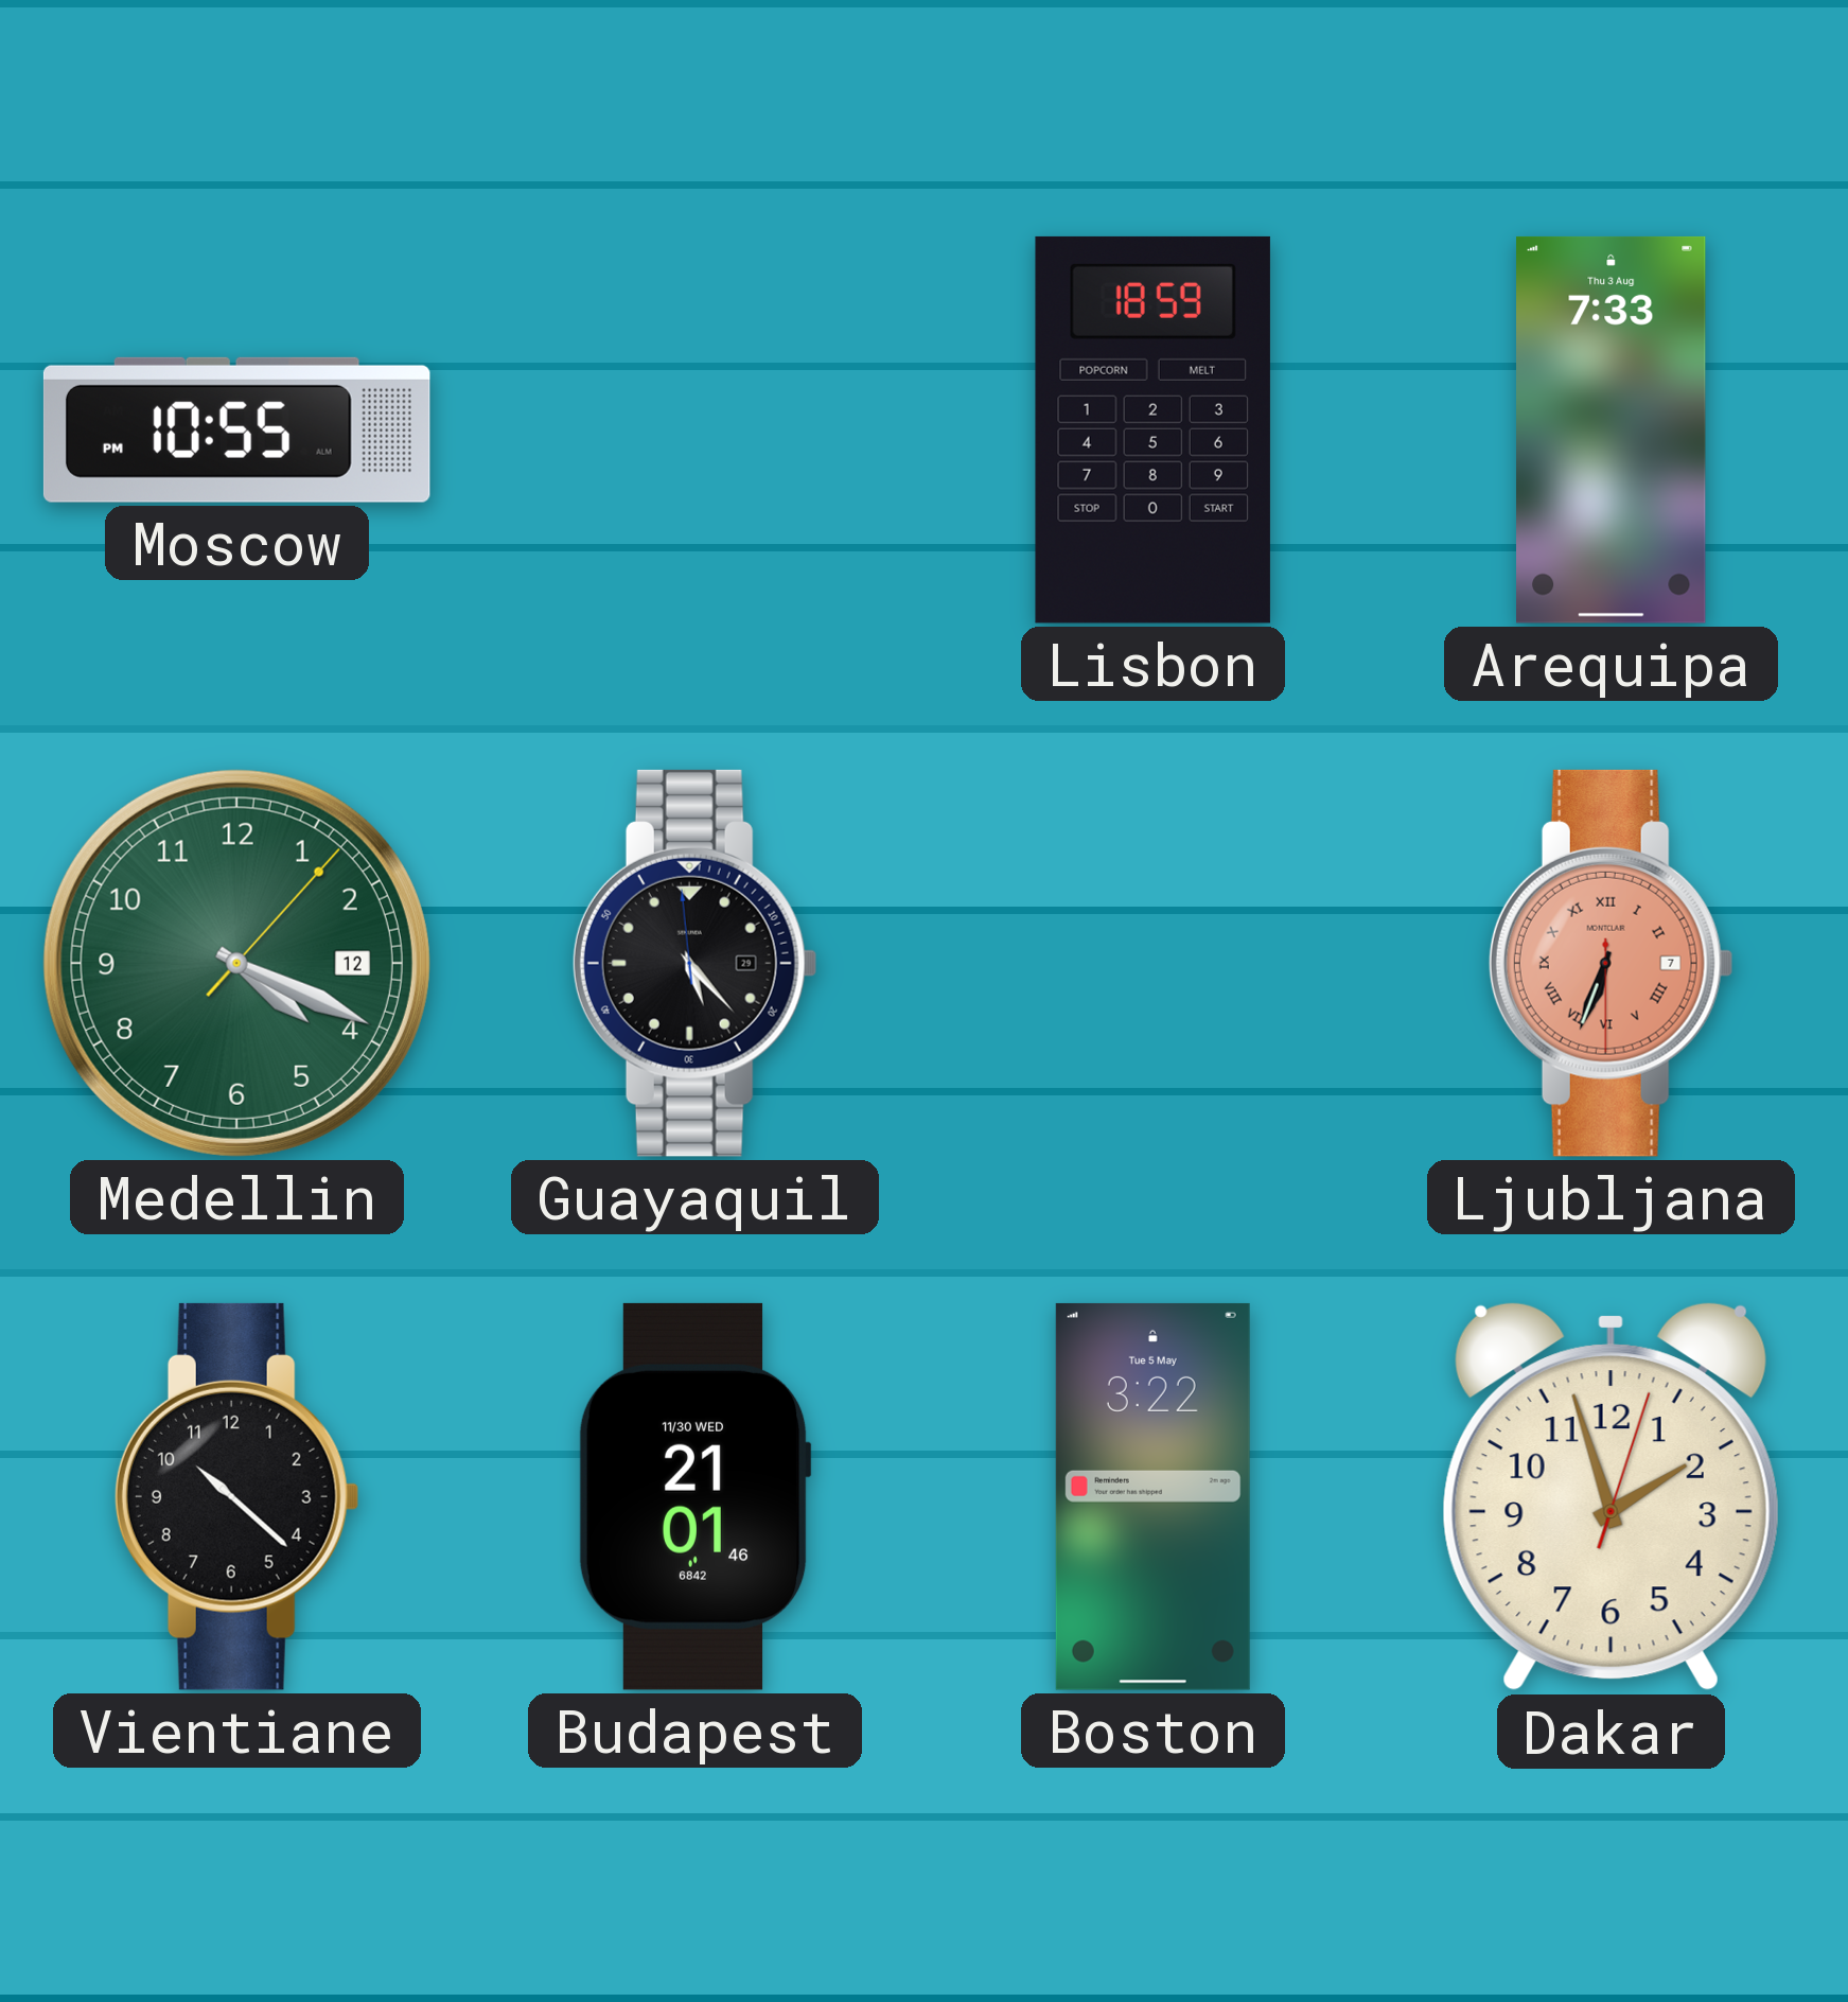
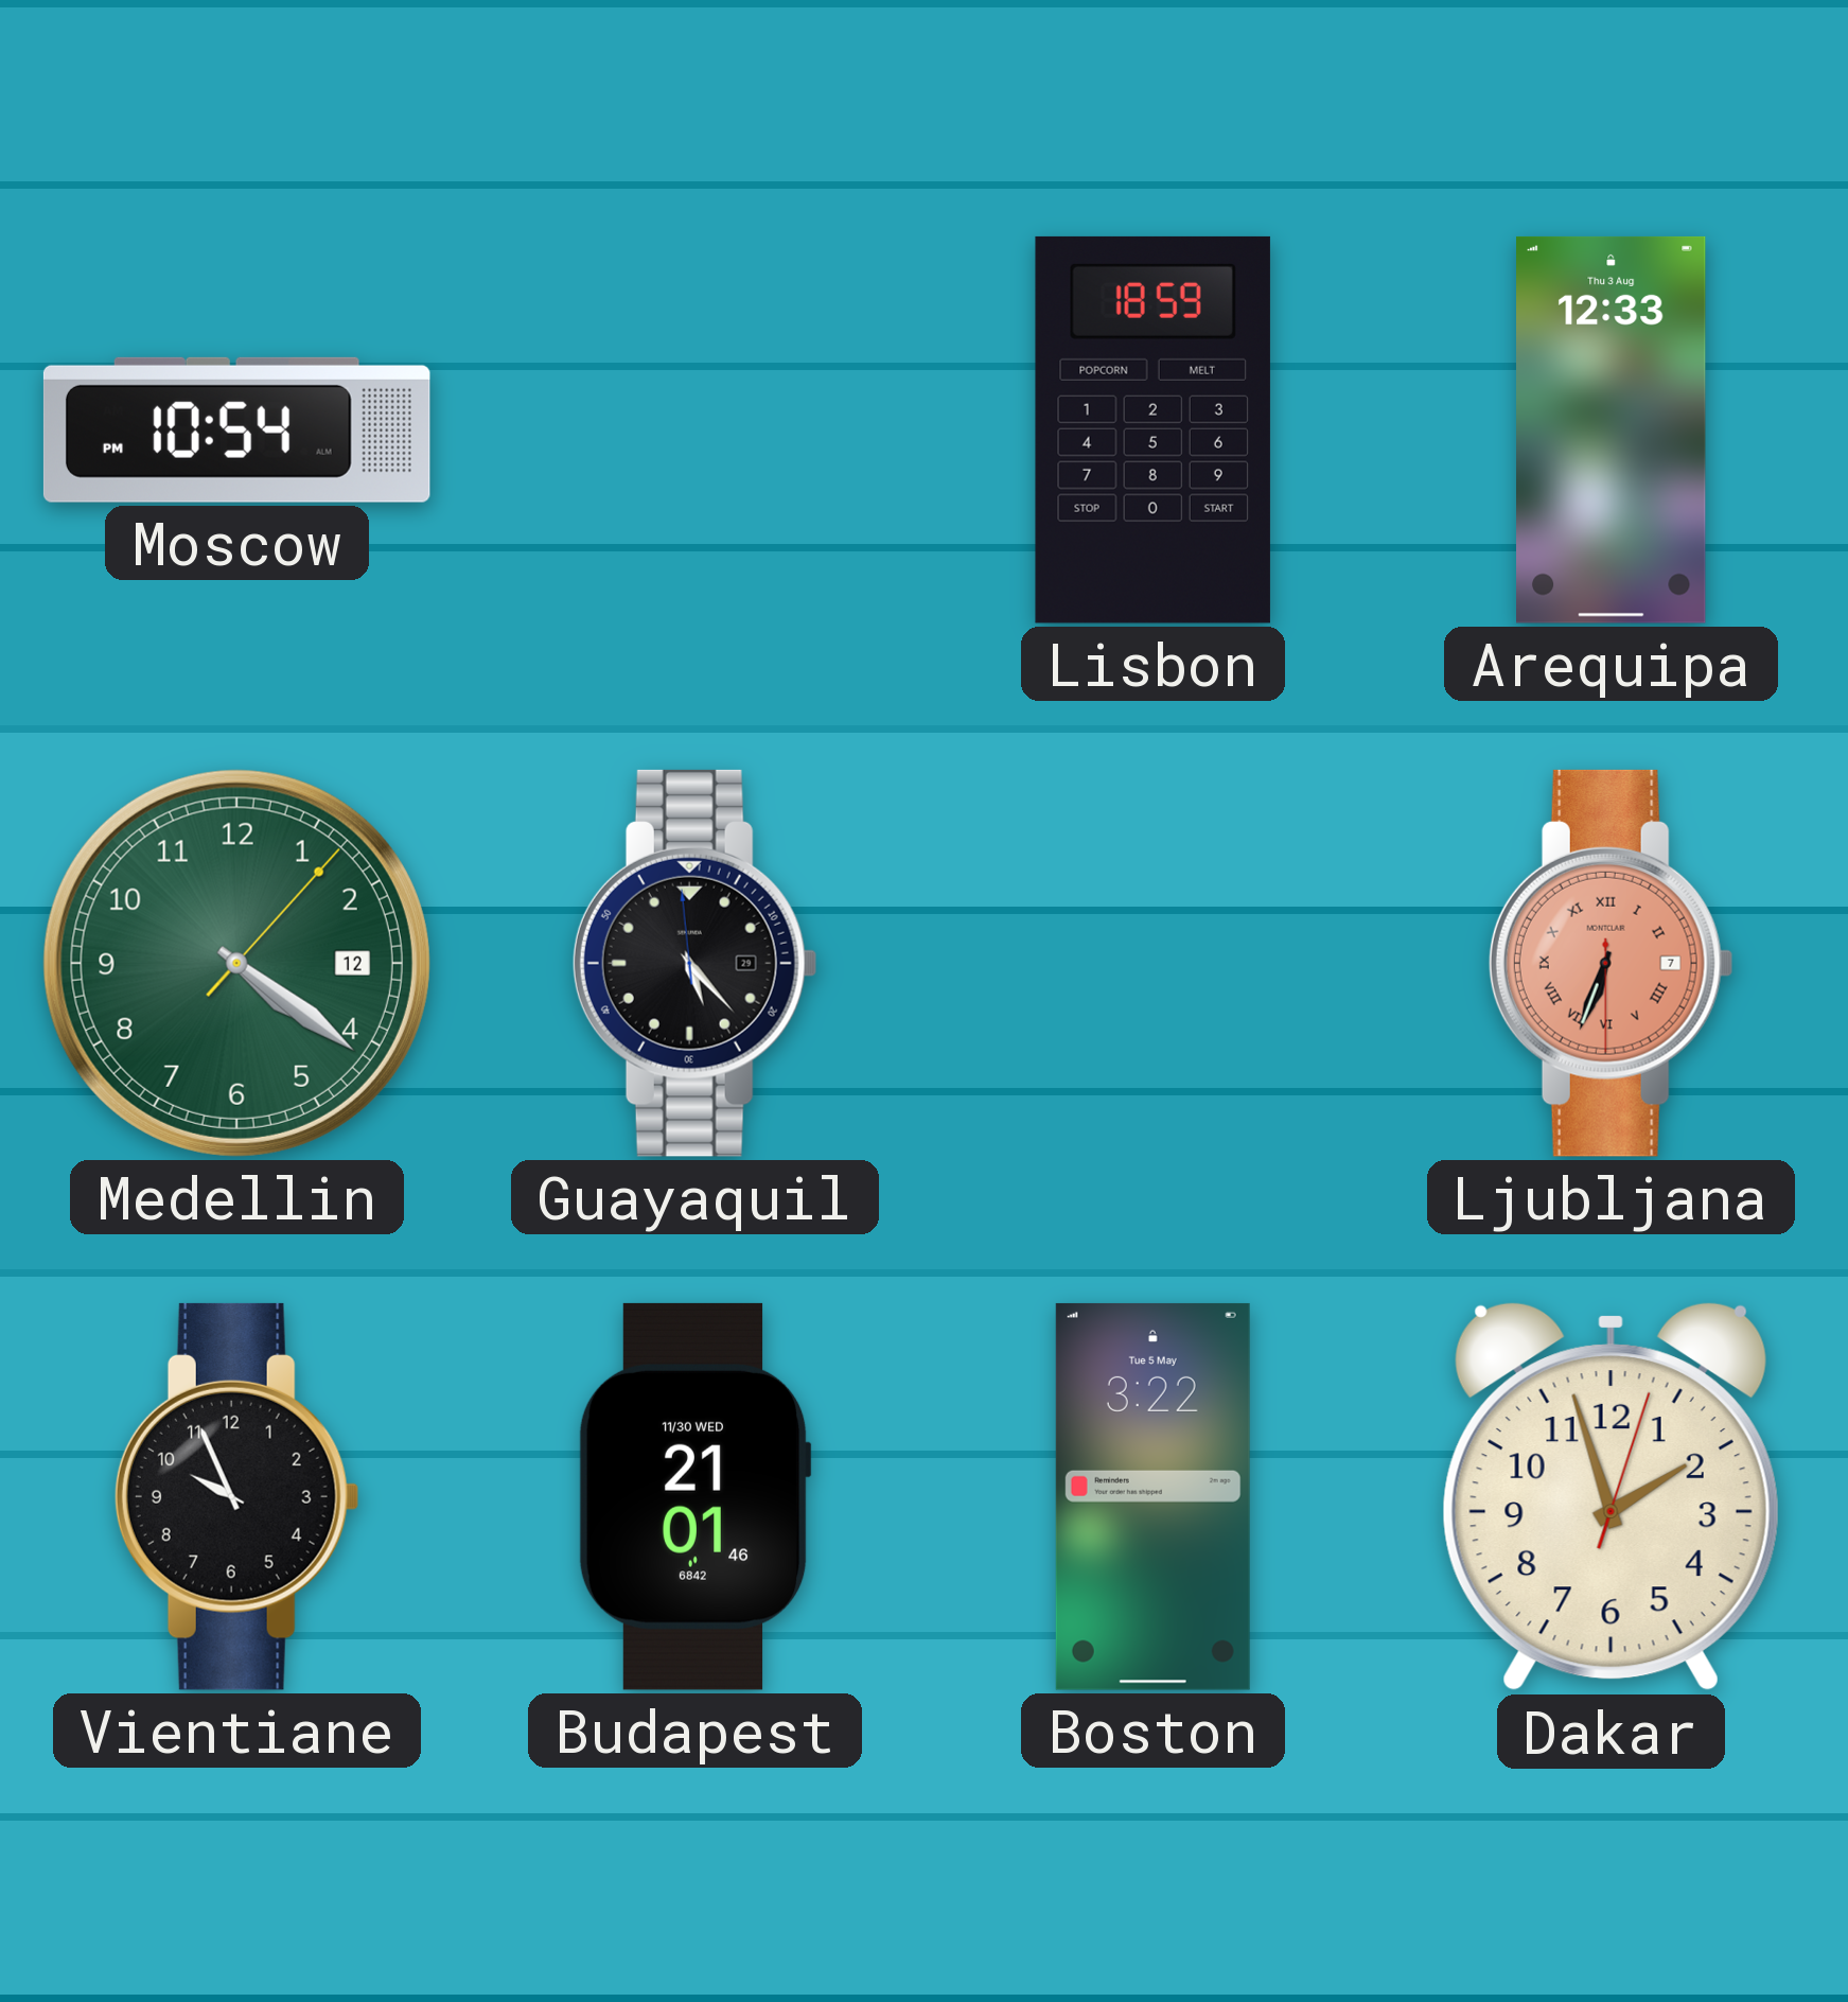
Moscow: 10:55 -> 10:54 (236, 429)
Arequipa: 7:33 -> 12:33 (1612, 429)
Medellin: 4:19 -> 4:21 (236, 963)
Vientiane: 10:22 -> 9:56 (236, 1496)
